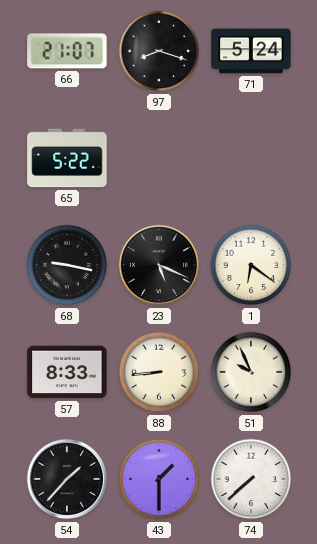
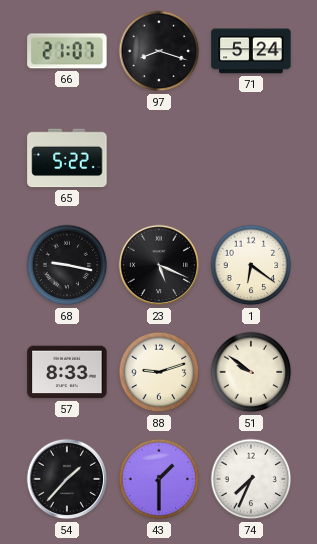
88: 8:44 -> 9:12 (159, 372)
51: 9:56 -> 9:51 (251, 372)
74: 7:38 -> 7:34 (251, 479)
